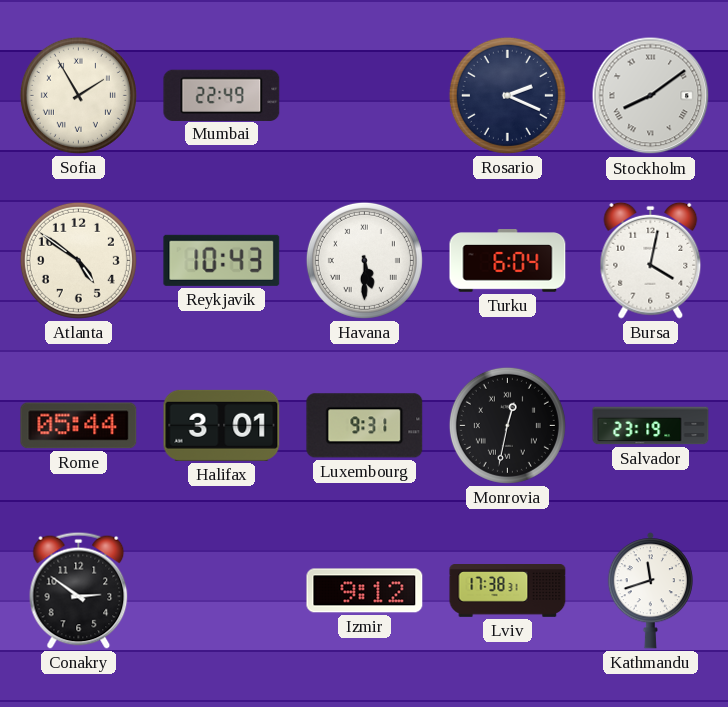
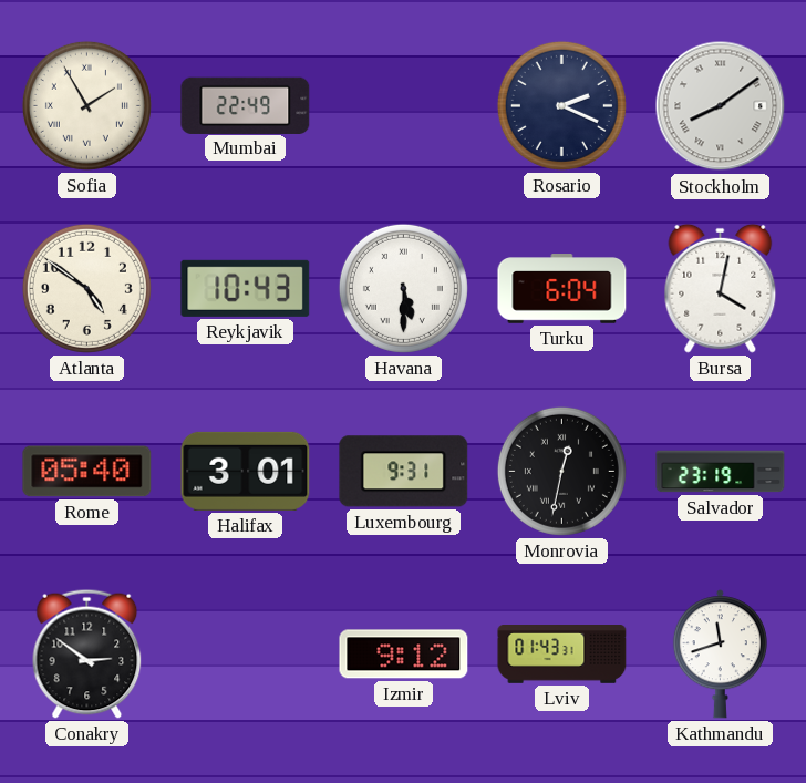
Rome: 05:44 -> 05:40 (87, 472)
Lviv: 17:38 -> 01:43 (562, 655)
